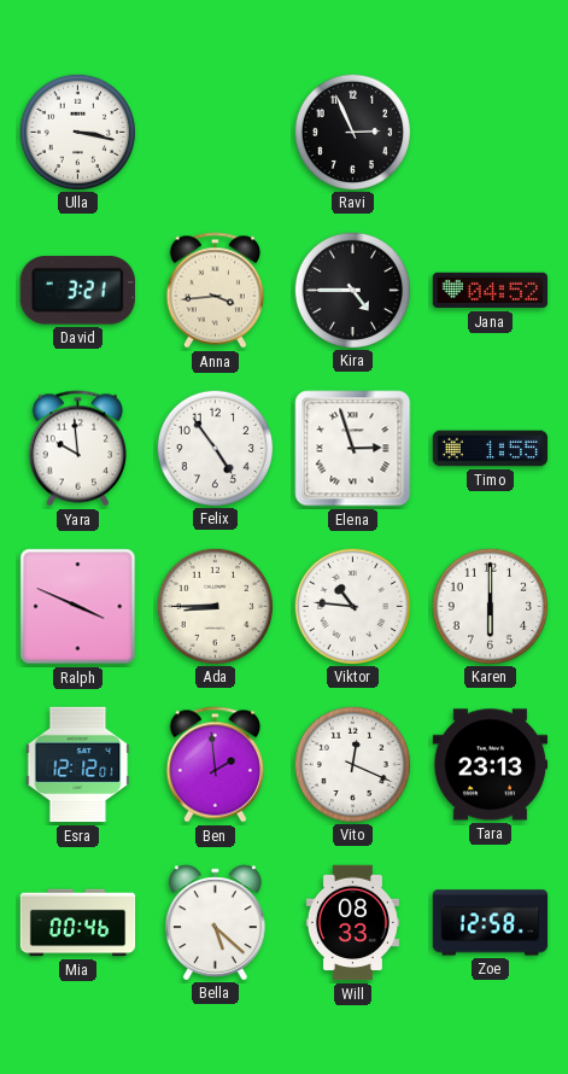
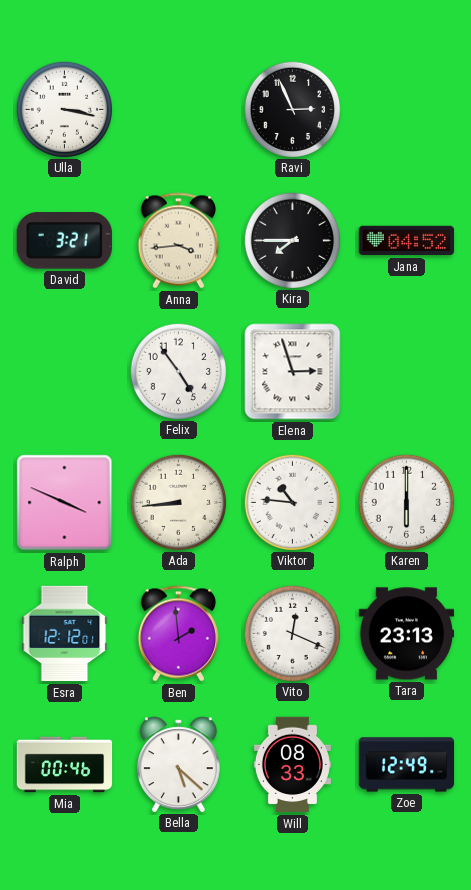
Kira: 4:45 -> 7:45 (292, 240)
Yara: 9:59 -> none (77, 449)
Timo: 1:55 -> none (491, 449)
Ada: 8:45 -> 8:44 (178, 502)
Zoe: 12:58 -> 12:49 (407, 765)
